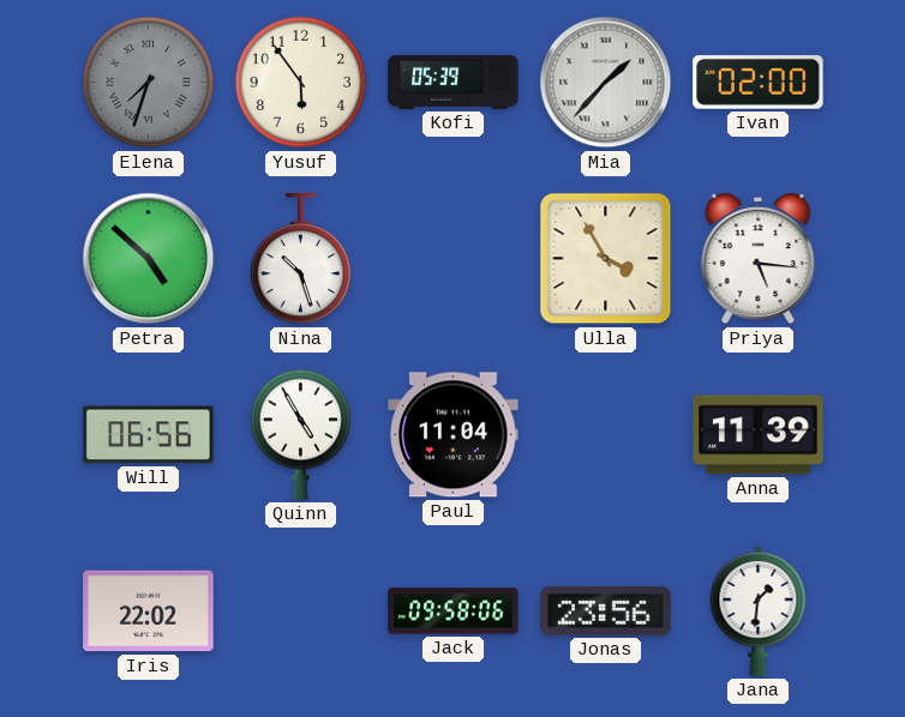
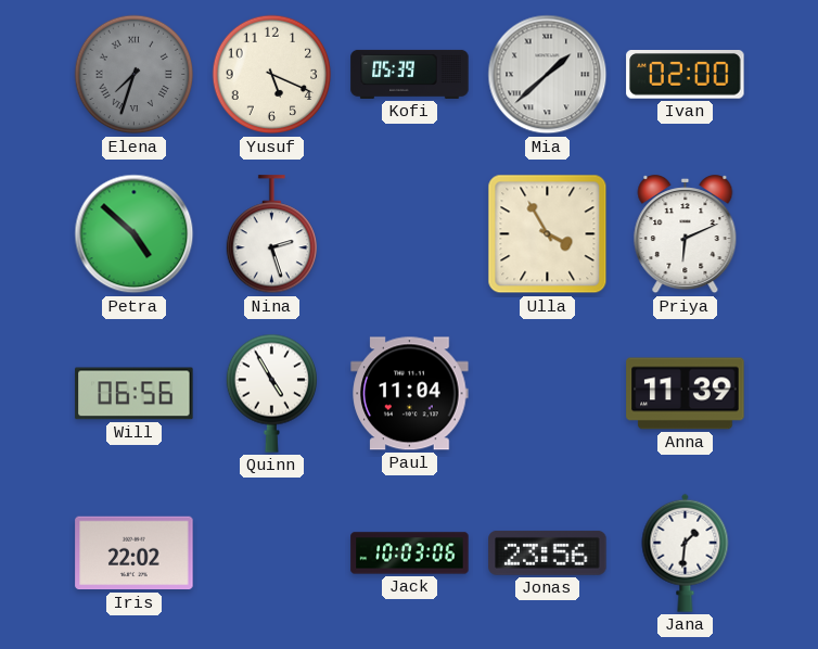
Yusuf: 5:54 -> 5:19 (272, 75)
Mia: 1:37 -> 1:38 (548, 75)
Nina: 10:27 -> 2:27 (271, 234)
Priya: 5:16 -> 6:11 (686, 236)
Jack: 09:58 -> 10:03 (410, 553)
